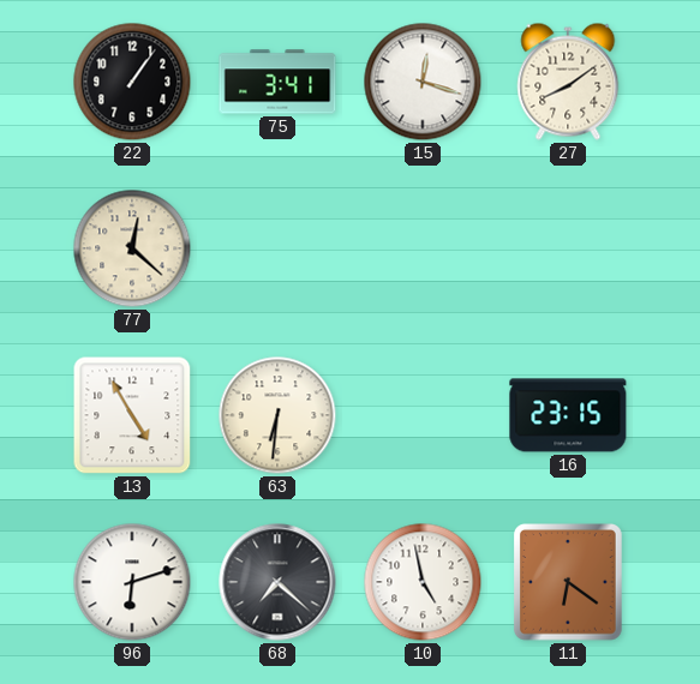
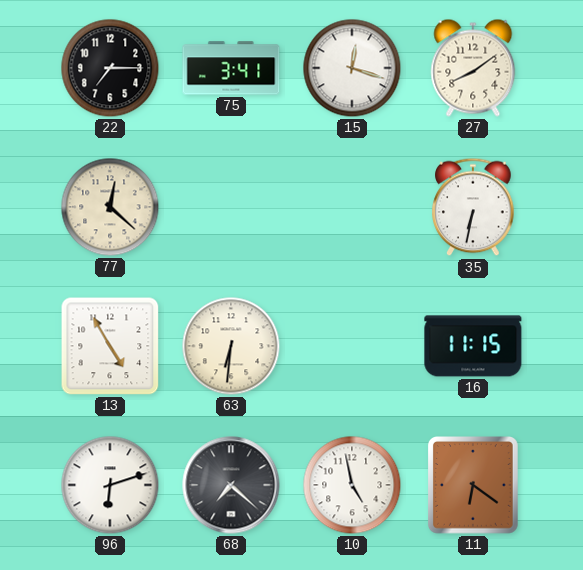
22: 1:06 -> 7:15 (110, 68)
35: none -> 6:32 (473, 207)
16: 23:15 -> 11:15 (473, 346)
